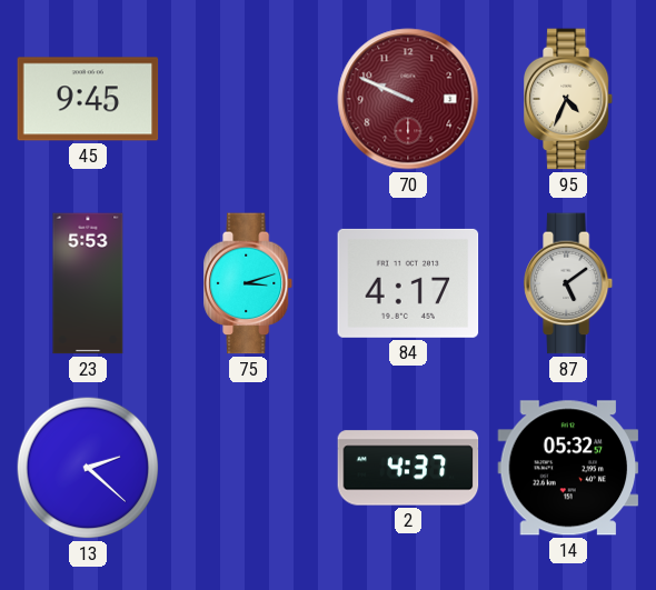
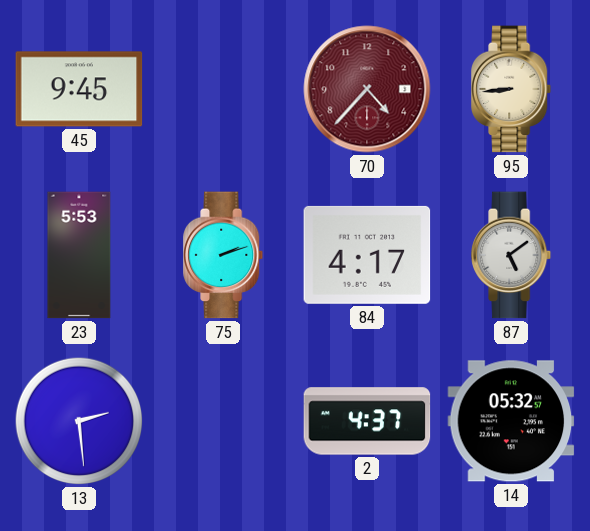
70: 9:49 -> 4:37 (367, 89)
95: 4:34 -> 8:44 (512, 89)
75: 3:12 -> 2:12 (224, 255)
13: 2:22 -> 2:29 (79, 421)
